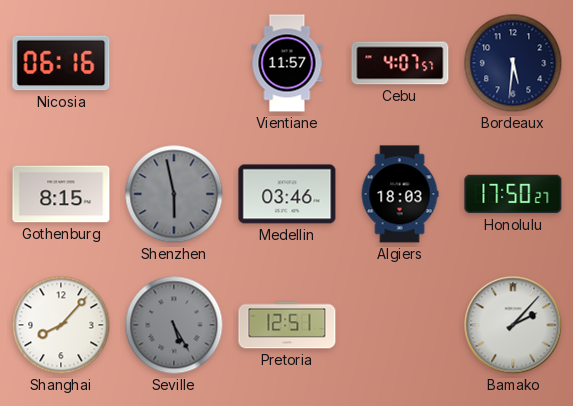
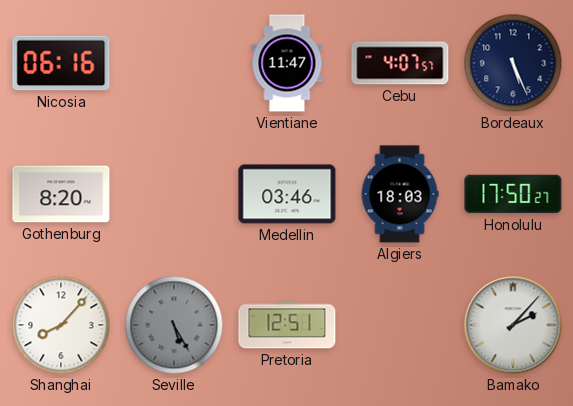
Vientiane: 11:57 -> 11:47 (287, 63)
Bordeaux: 5:31 -> 5:26 (513, 63)
Gothenburg: 8:15 -> 8:20 (61, 194)
Shenzhen: 5:58 -> none (174, 194)
